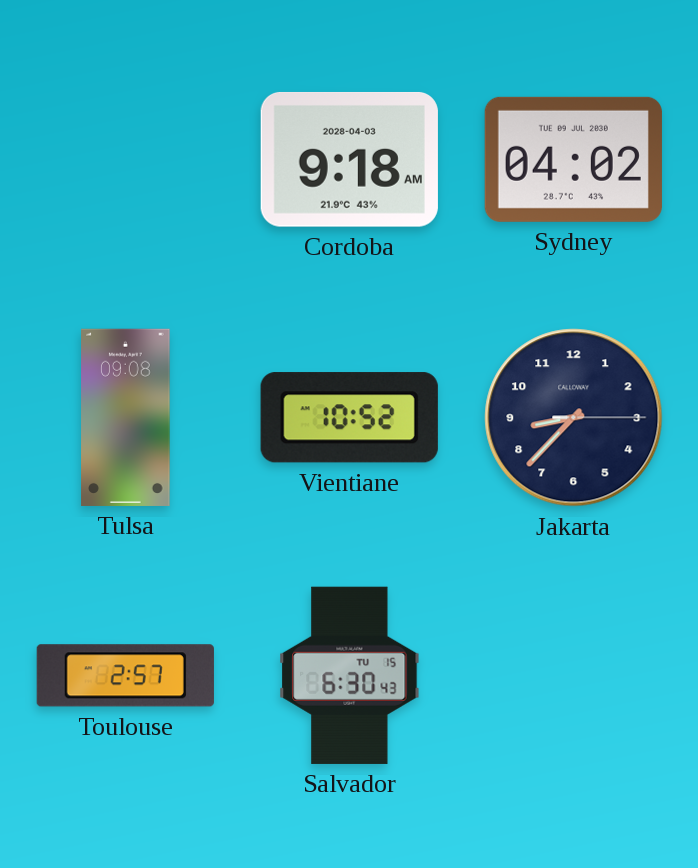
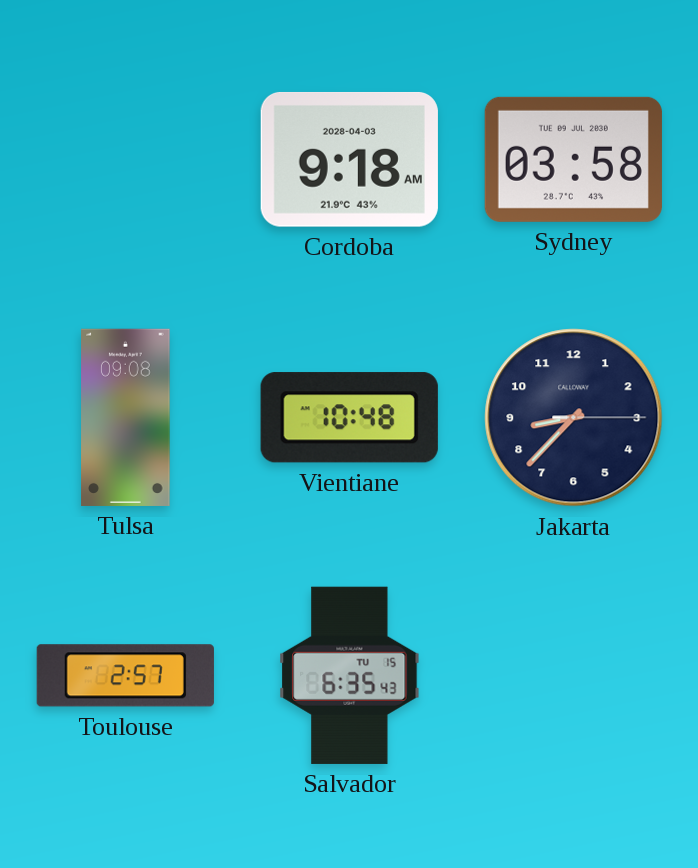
Sydney: 04:02 -> 03:58 (573, 159)
Vientiane: 10:52 -> 10:48 (349, 418)
Salvador: 6:30 -> 6:35 (350, 675)
